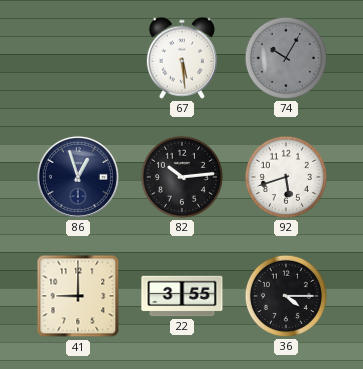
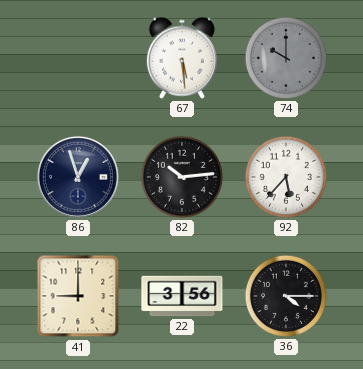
74: 10:05 -> 10:00 (286, 58)
92: 5:42 -> 5:37 (286, 177)
22: 3:55 -> 3:56 (182, 296)
